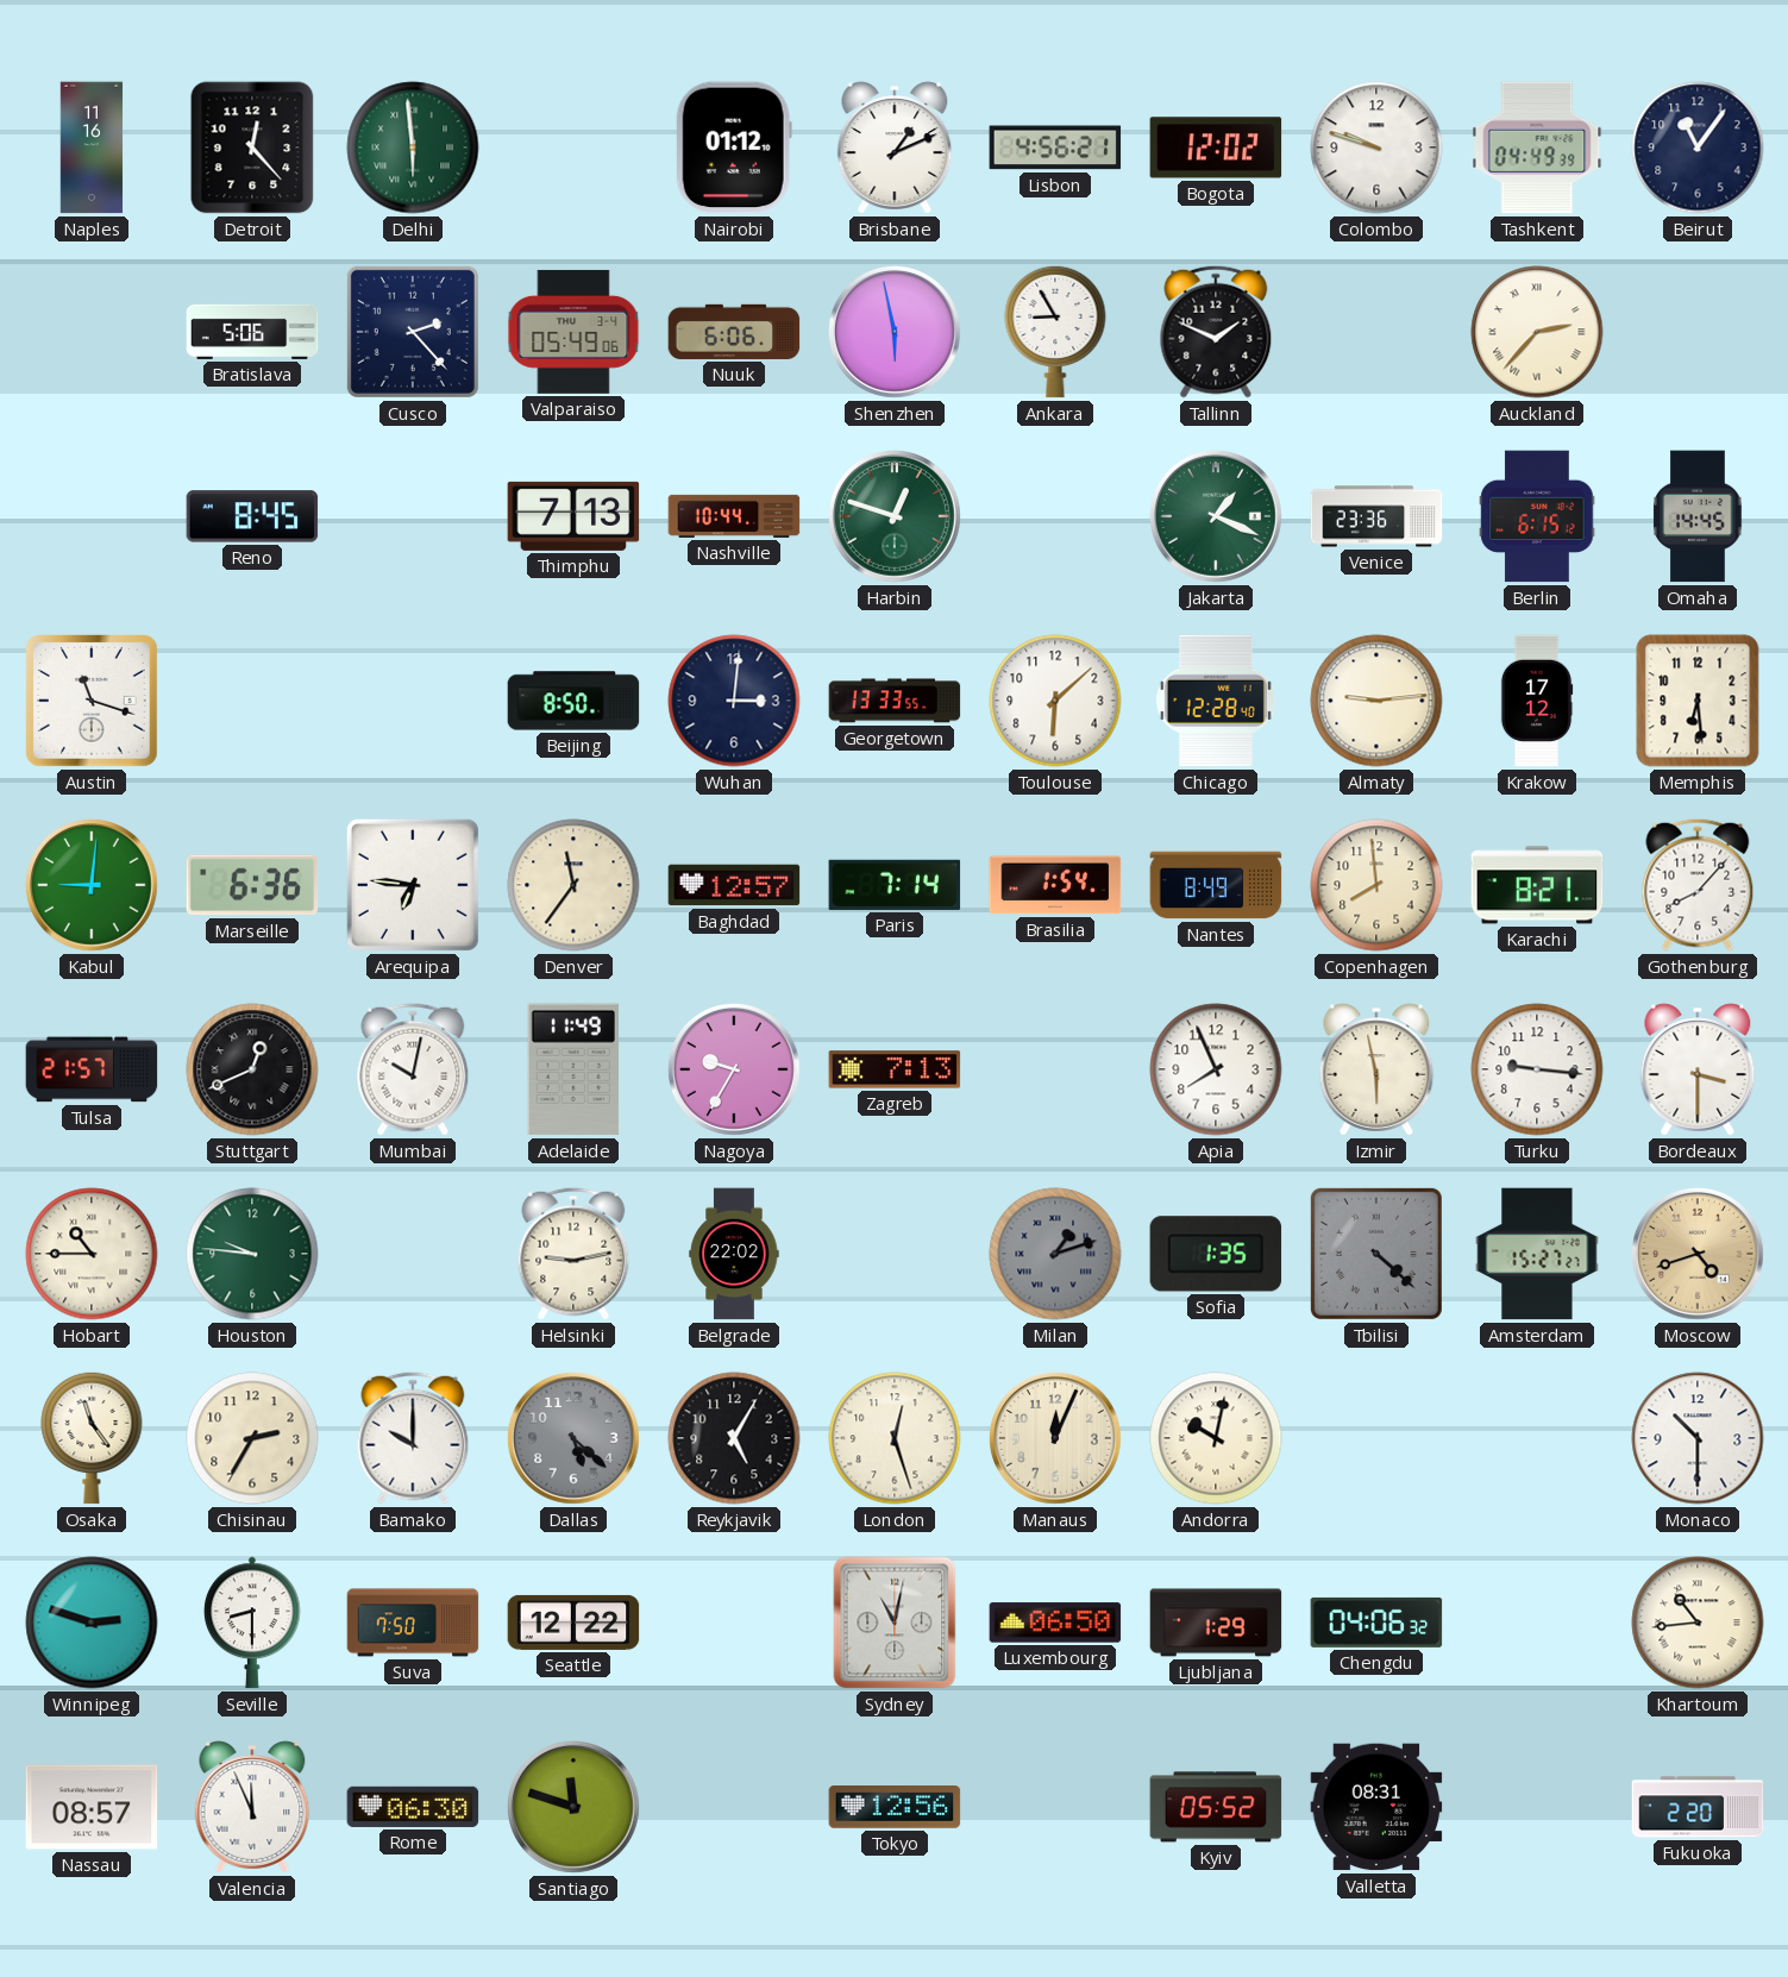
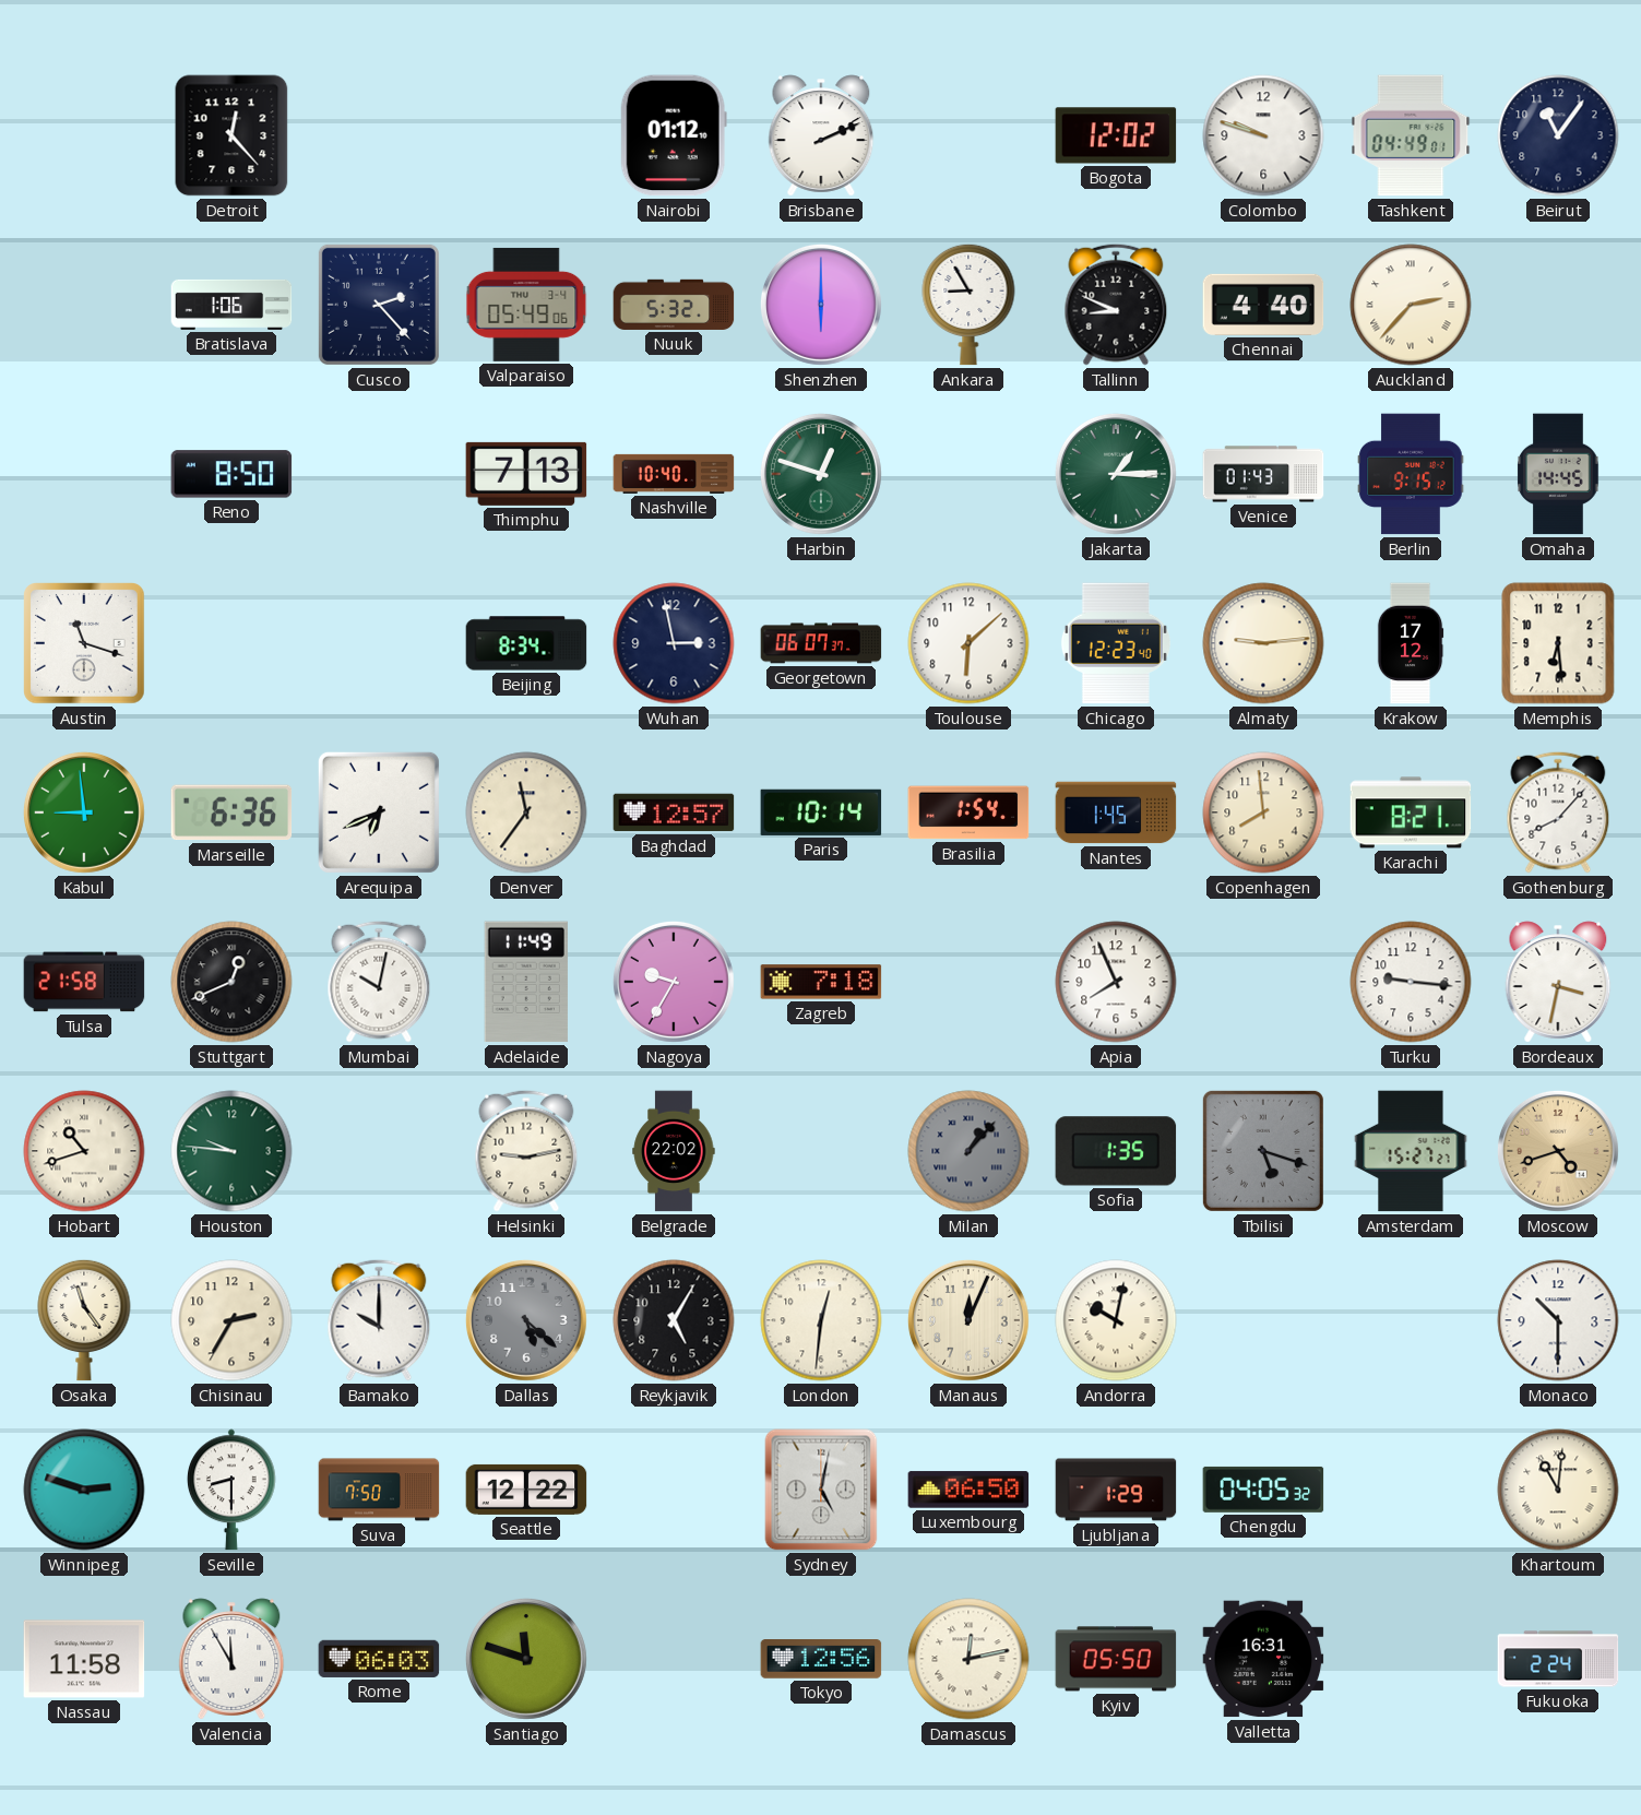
Naples: 11:16 -> none (92, 148)
Delhi: 5:59 -> none (413, 148)
Brisbane: 1:11 -> 2:11 (821, 135)
Lisbon: 4:56 -> none (1055, 148)
Tashkent: 04:49:39 -> 04:49:01 (1411, 135)
Bratislava: 5:06 -> 1:06 (231, 305)
Nuuk: 6:06 -> 5:32 (674, 305)
Shenzhen: 5:58 -> 6:00 (821, 305)
Tallinn: 1:49 -> 8:49 (1116, 305)
Chennai: none -> 4:40 (1263, 305)
Reno: 8:45 -> 8:50 (231, 474)
Nashville: 10:44 -> 10:40 (674, 474)
Jakarta: 1:19 -> 1:15 (1116, 474)
Venice: 23:36 -> 01:43 (1263, 474)
Berlin: 6:15 -> 9:15 (1411, 474)
Beijing: 8:50 -> 8:34 (526, 643)
Wuhan: 3:01 -> 2:58 (674, 643)
Georgetown: 13:33 -> 06:07 (821, 643)
Chicago: 12:28 -> 12:23 (1116, 643)
Kabul: 9:01 -> 8:59 (84, 812)
Arequipa: 6:46 -> 6:41 (379, 812)
Paris: 7:14 -> 10:14 (821, 812)
Nantes: 8:49 -> 1:45 (1116, 812)
Tulsa: 21:57 -> 21:58 (84, 982)
Zagreb: 7:13 -> 7:18 (821, 982)
Izmir: 5:58 -> none (1376, 1069)
Bordeaux: 3:30 -> 3:32 (1558, 982)
Hobart: 10:45 -> 10:42 (84, 1151)
Milan: 1:12 -> 1:07 (968, 1151)
Tbilisi: 4:22 -> 5:18 (1263, 1151)
London: 12:27 -> 12:31 (821, 1320)
Sydney: 11:02 -> 5:02 (821, 1490)
Chengdu: 04:06 -> 04:05 (1263, 1490)
Khartoum: 10:44 -> 11:01 (1558, 1490)
Nassau: 08:57 -> 11:58 (84, 1659)
Valencia: 11:56 -> 11:55 (231, 1659)
Rome: 06:30 -> 06:03 (379, 1659)
Damascus: none -> 12:13 (968, 1659)
Kyiv: 05:52 -> 05:50 (1116, 1659)
Valletta: 08:31 -> 16:31 (1263, 1659)
Fukuoka: 2:20 -> 2:24 (1558, 1659)
